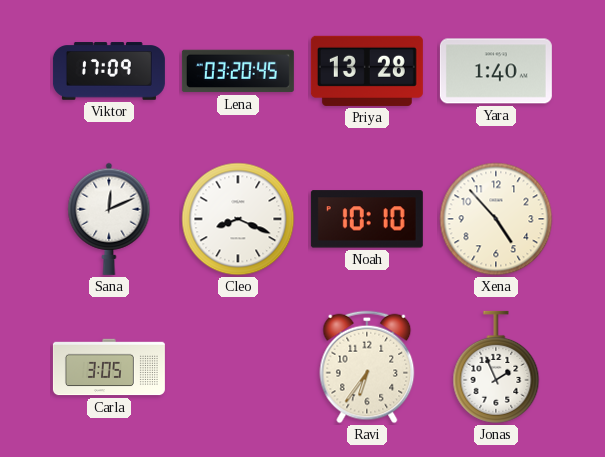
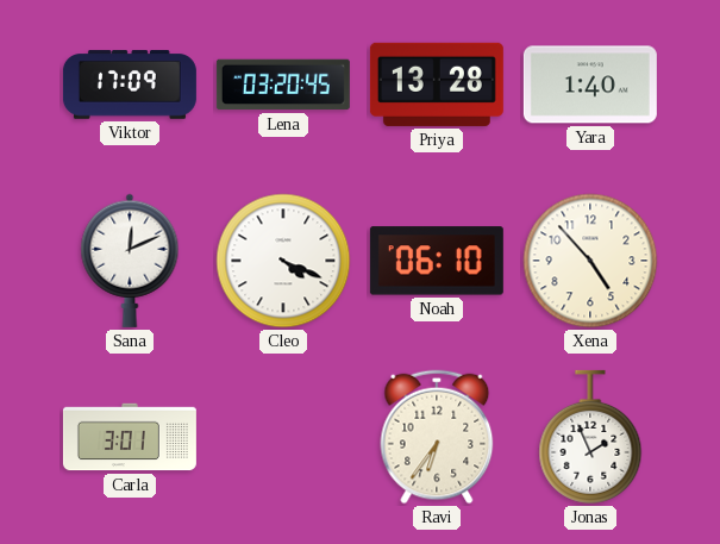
Cleo: 8:19 -> 4:19 (283, 261)
Noah: 10:10 -> 06:10 (437, 261)
Carla: 3:05 -> 3:01 (130, 437)
